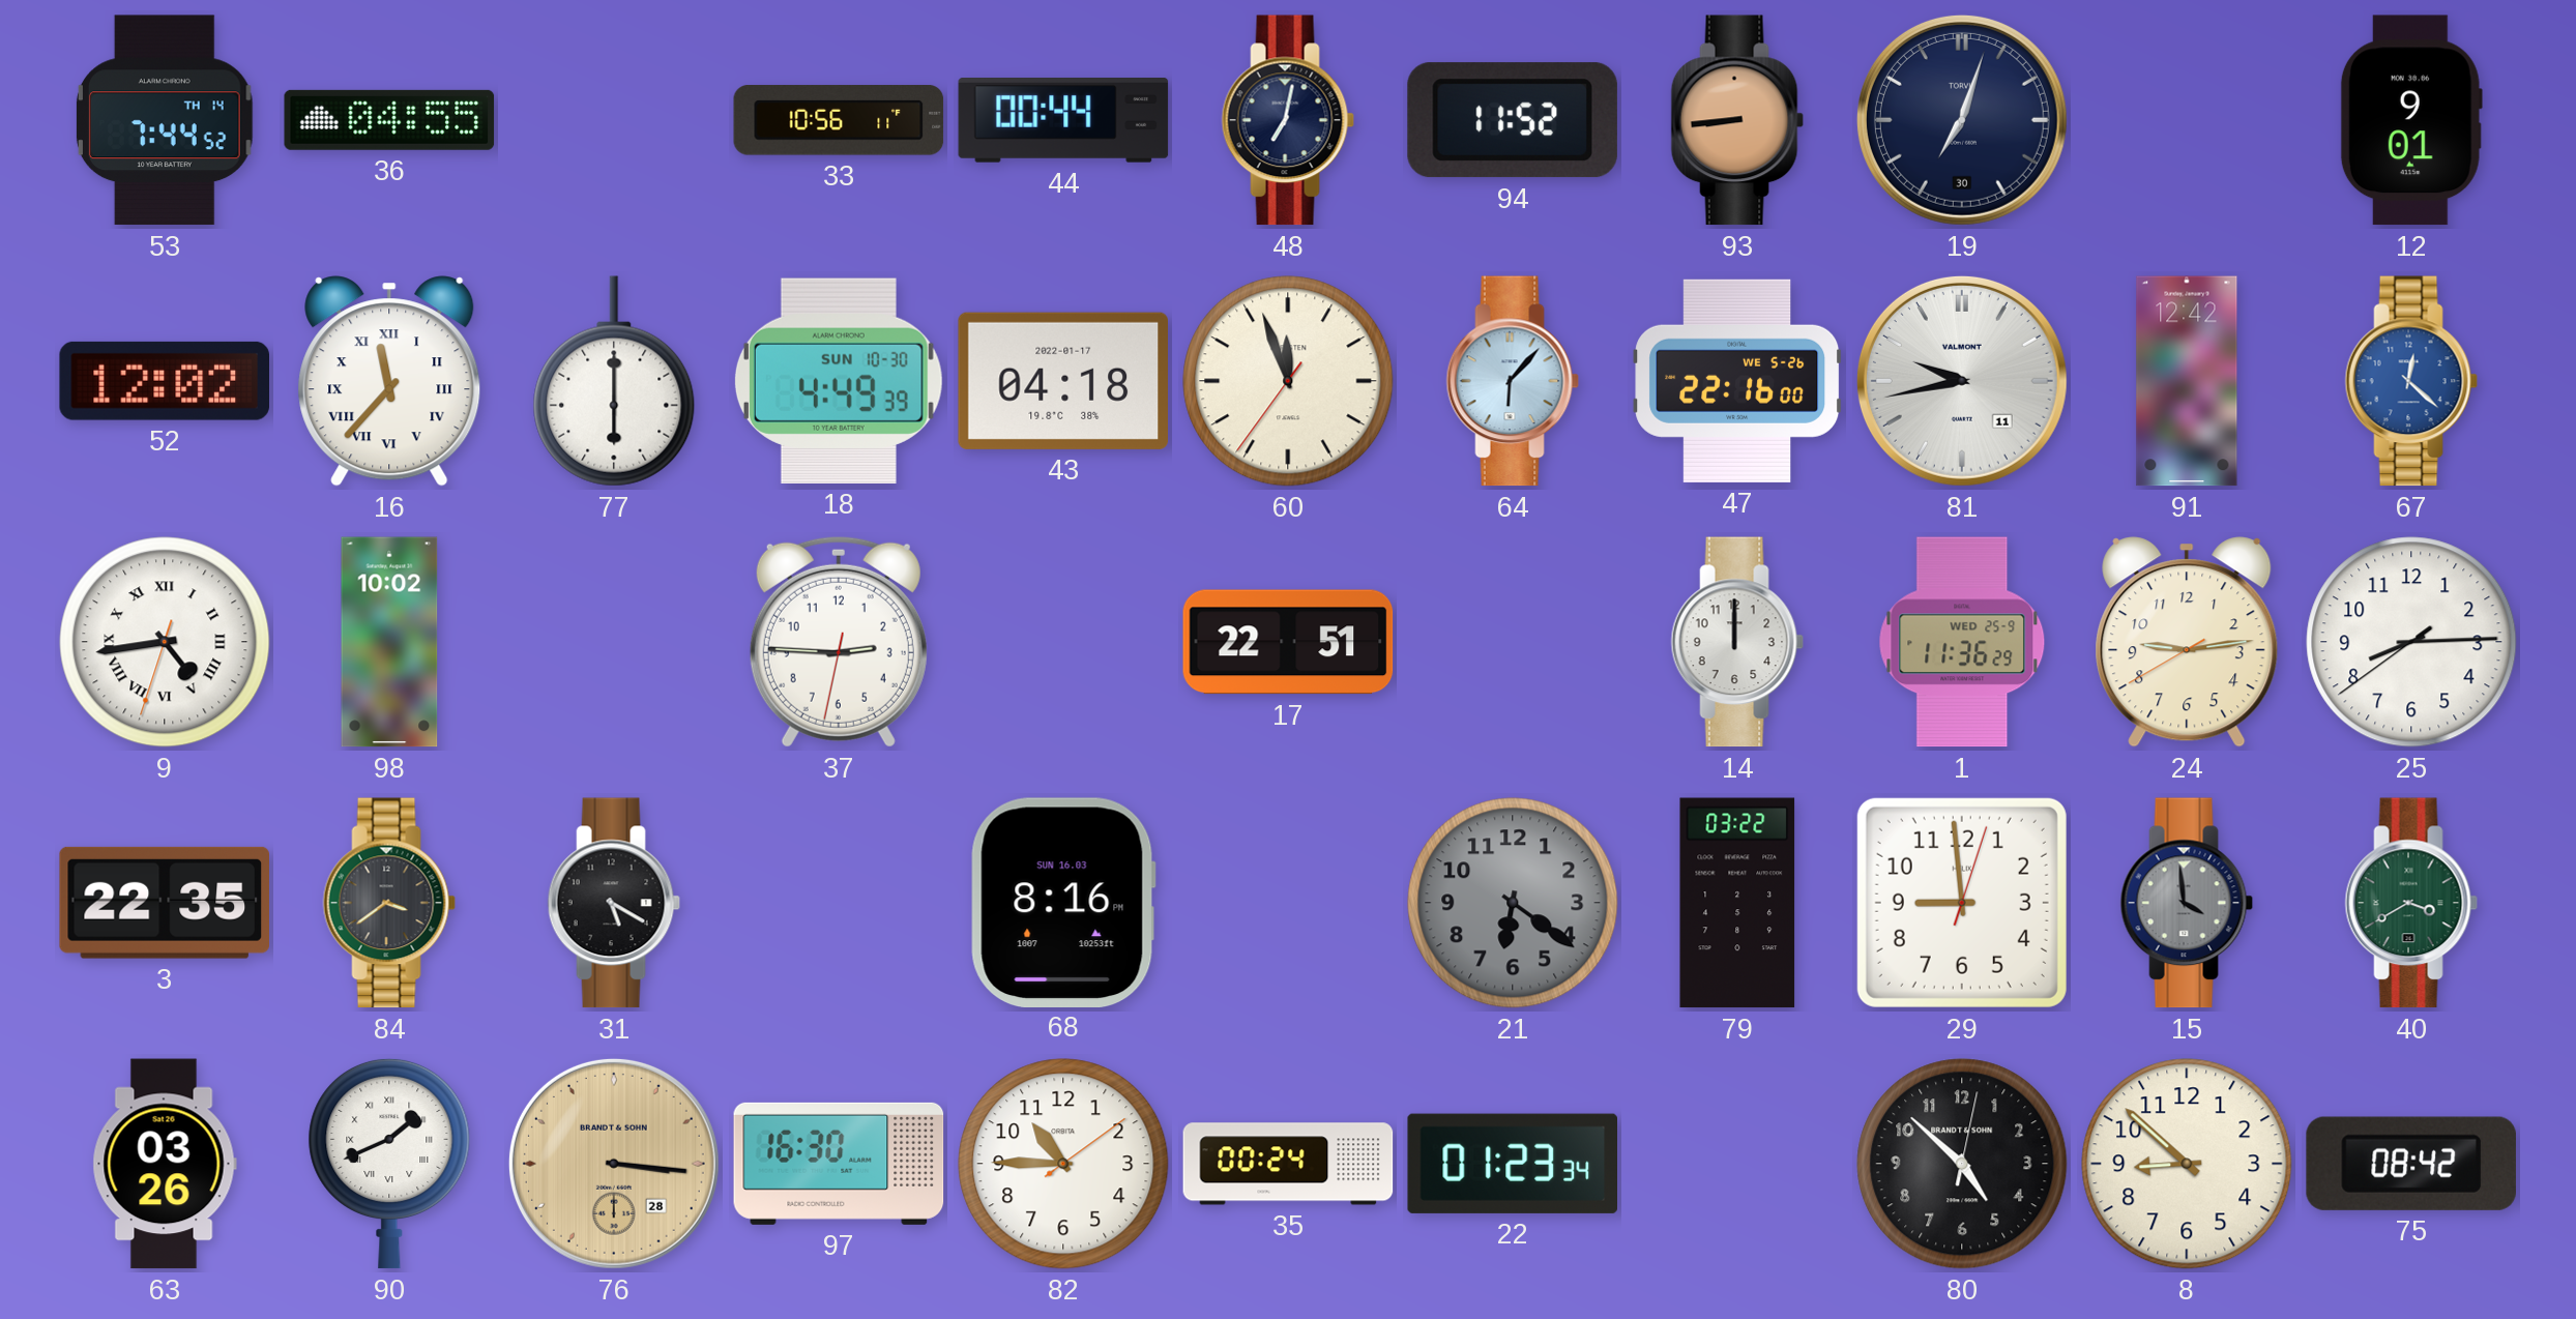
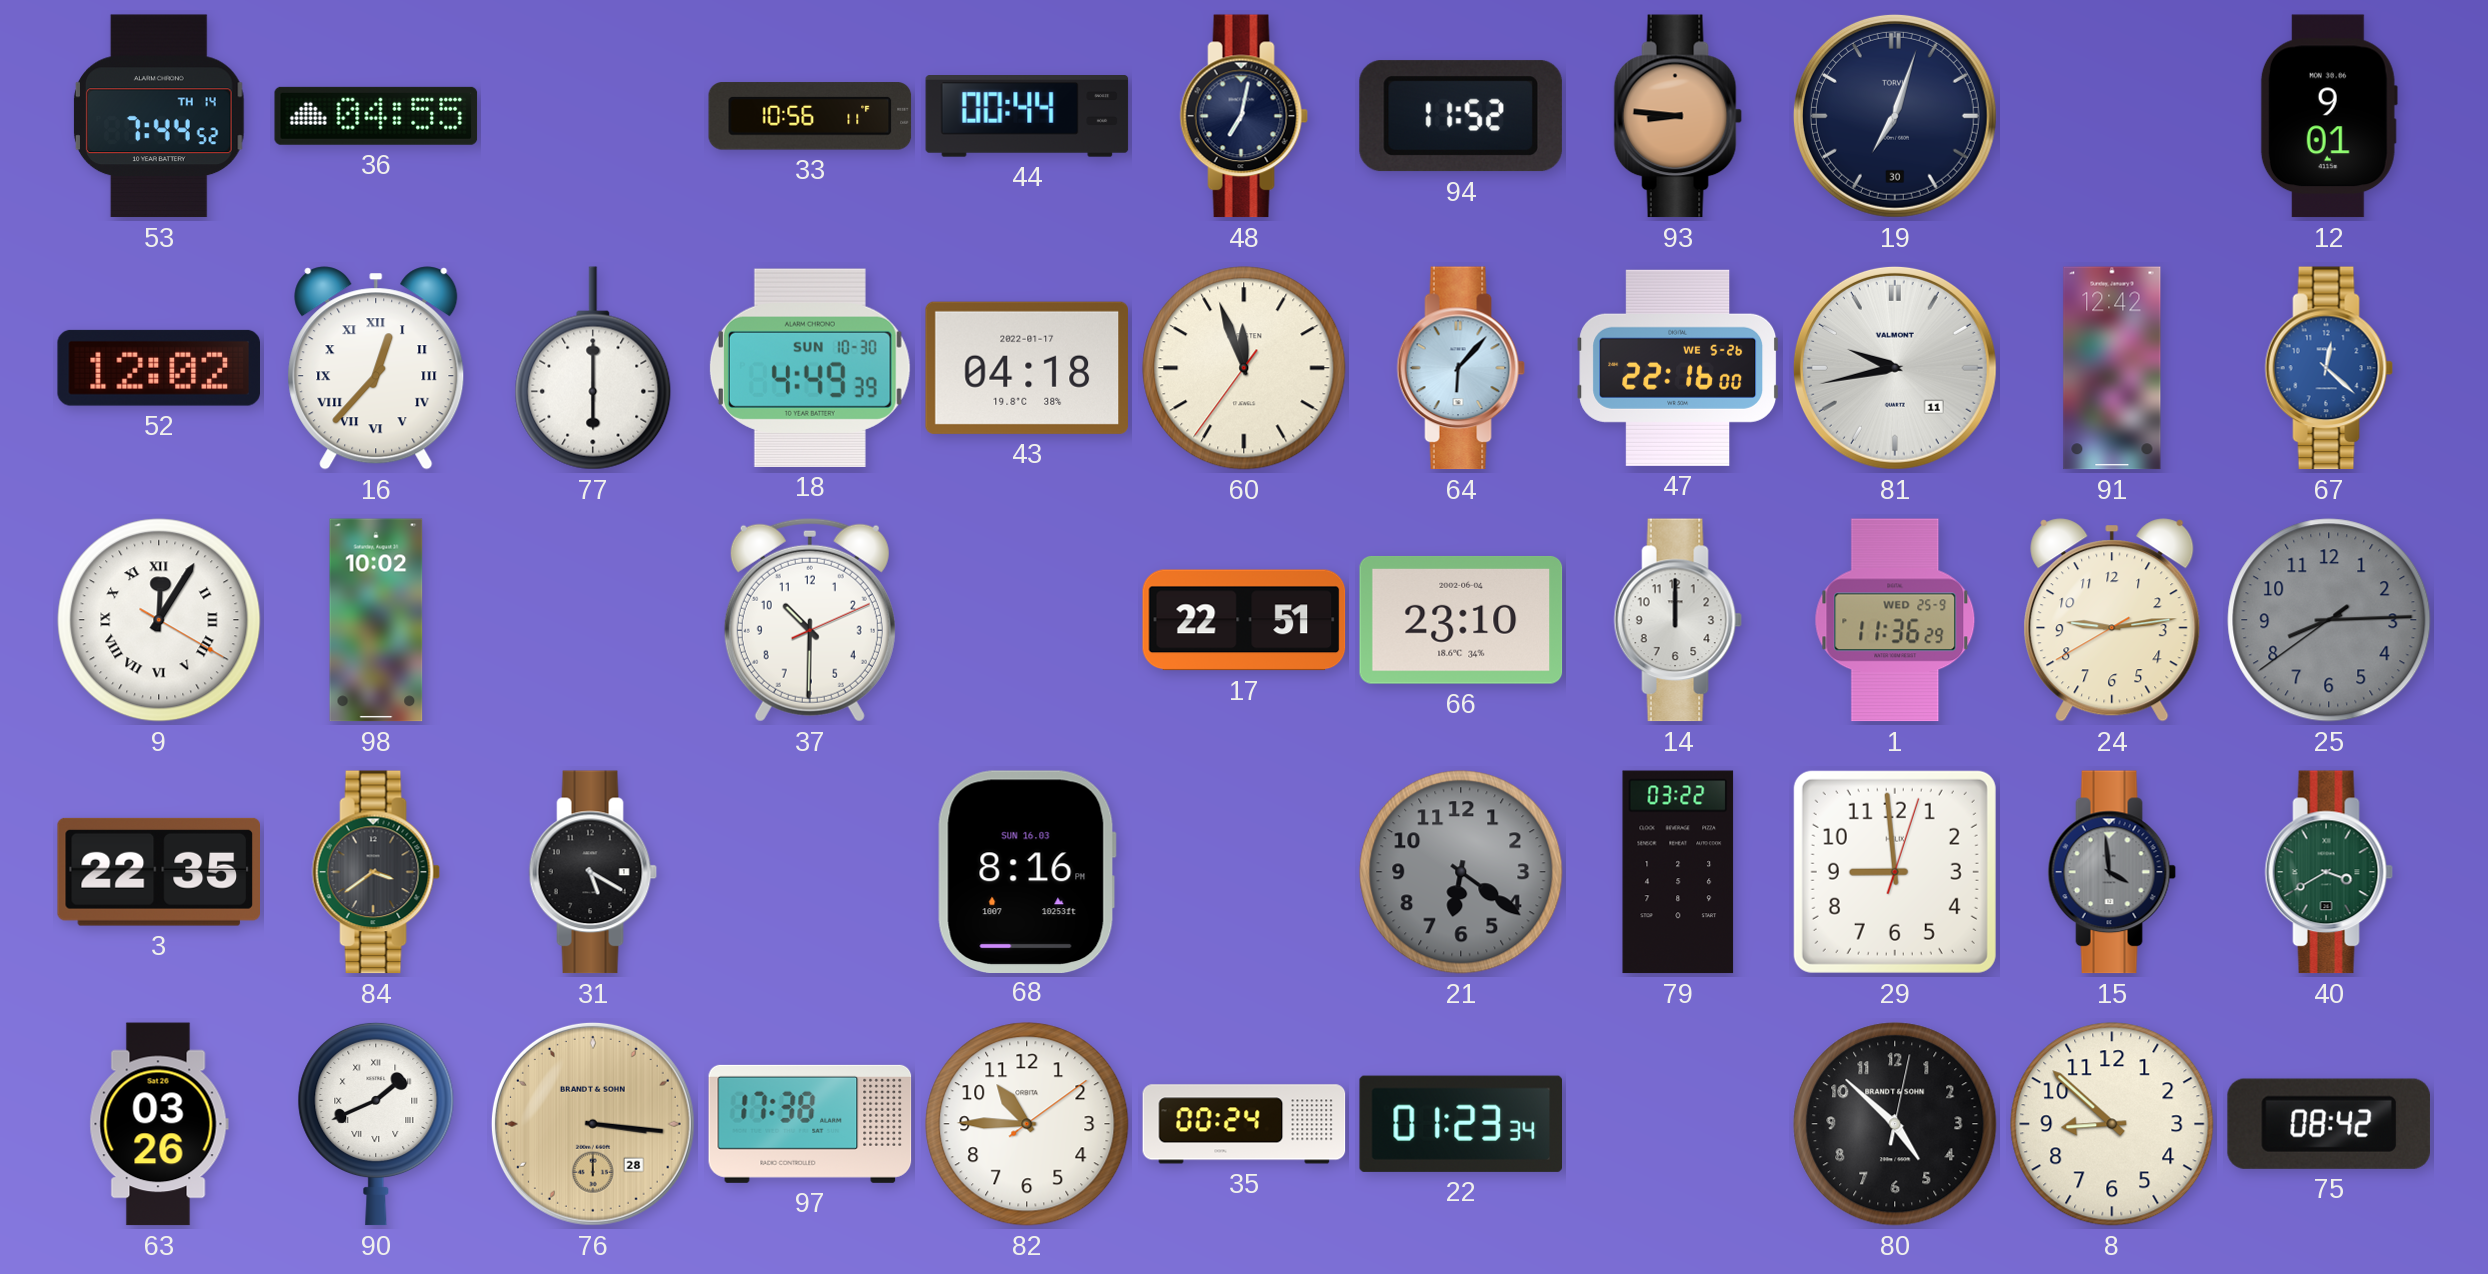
93: 8:44 -> 8:46 (1678, 116)
16: 11:37 -> 12:37 (376, 368)
9: 4:43 -> 12:05 (159, 620)
37: 2:45 -> 10:30 (810, 620)
66: none -> 23:10 (1461, 620)
25 dial: white -> grey (2329, 620)
97: 16:30 -> 17:38 (810, 1124)
